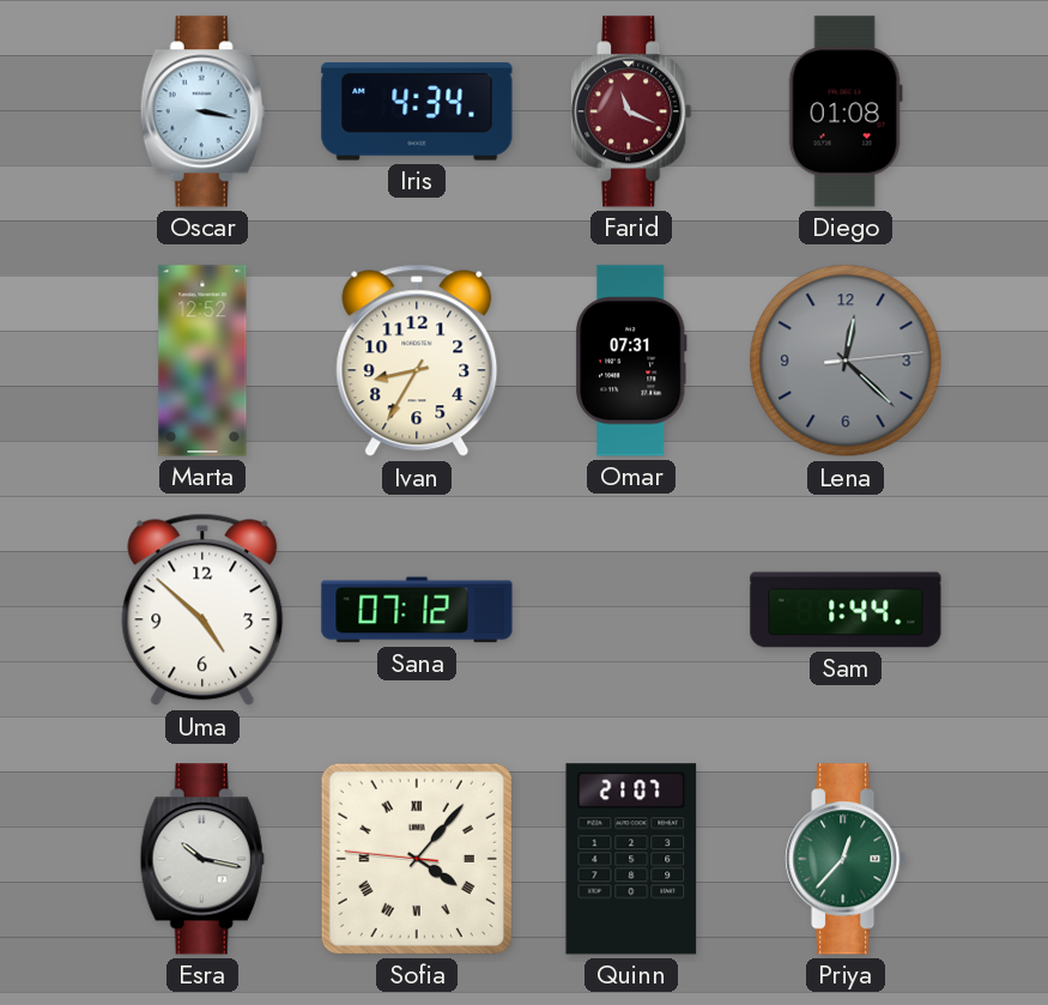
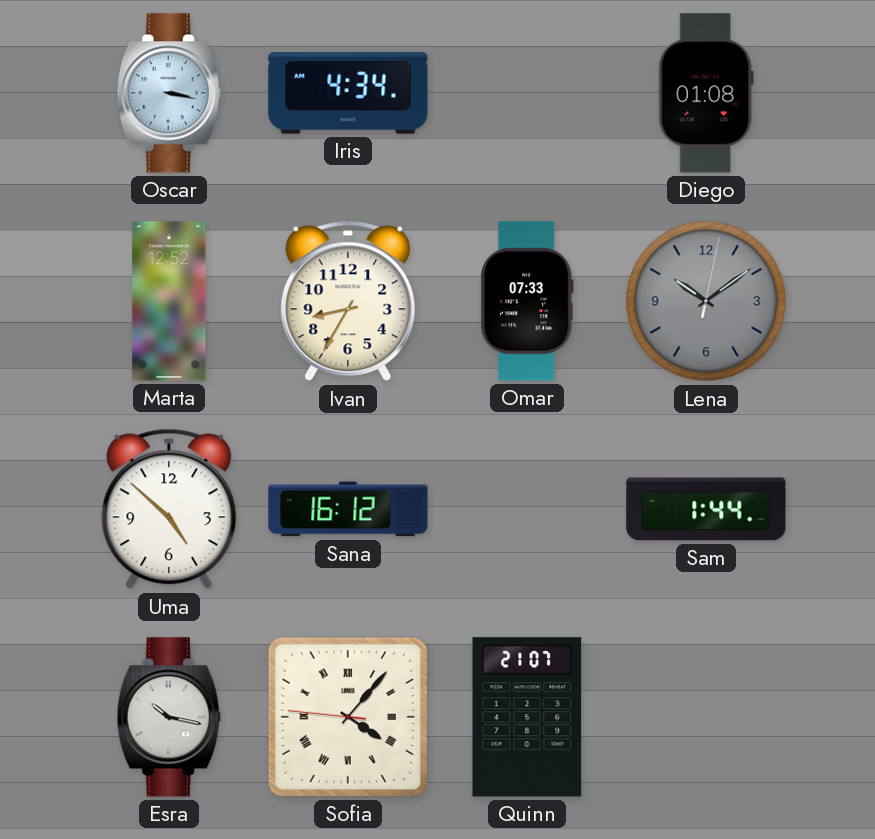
Farid: 11:19 -> none (631, 111)
Omar: 07:31 -> 07:33 (528, 301)
Lena: 12:22 -> 10:09 (706, 301)
Sana: 07:12 -> 16:12 (348, 509)
Priya: 12:37 -> none (846, 859)
